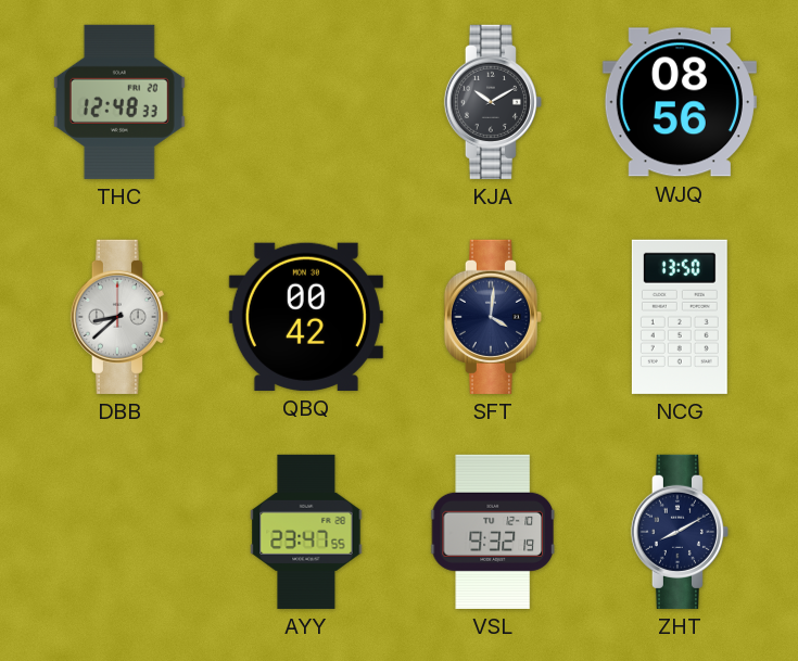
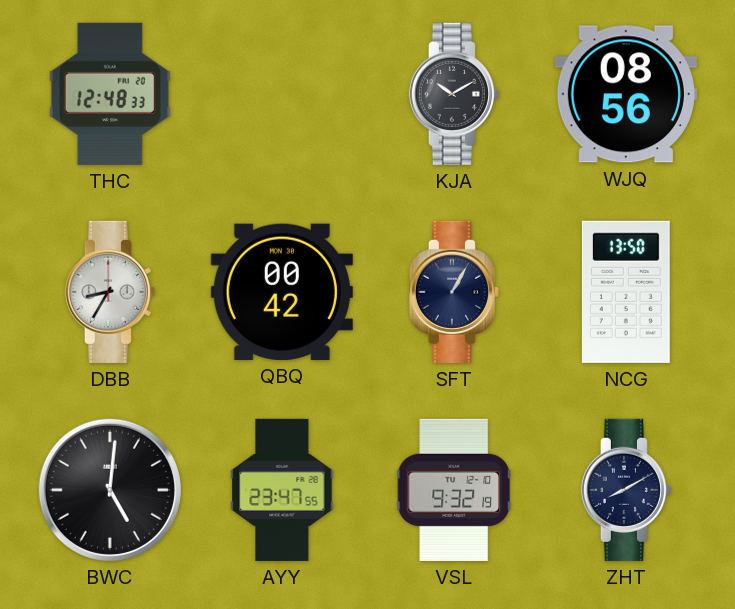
DBB: 8:38 -> 8:35 (110, 292)
SFT: 4:01 -> 1:05 (454, 292)
BWC: none -> 5:01 (110, 490)
